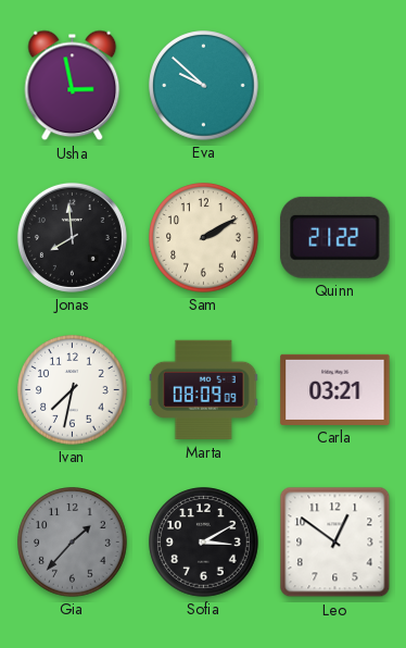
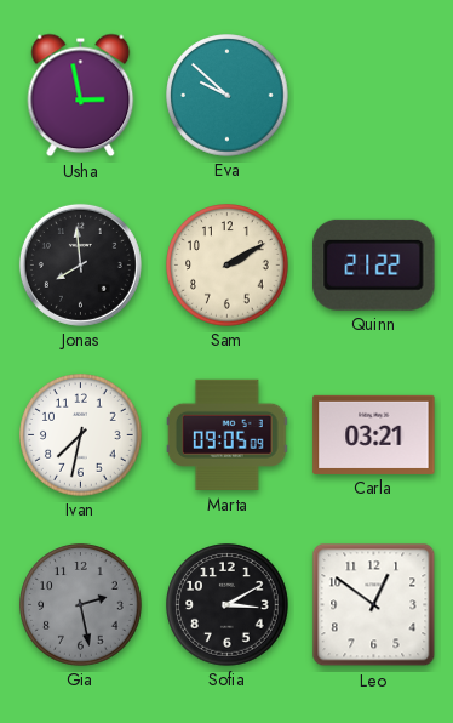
Marta: 08:09 -> 09:05 (226, 435)
Gia: 1:37 -> 2:28 (81, 605)
